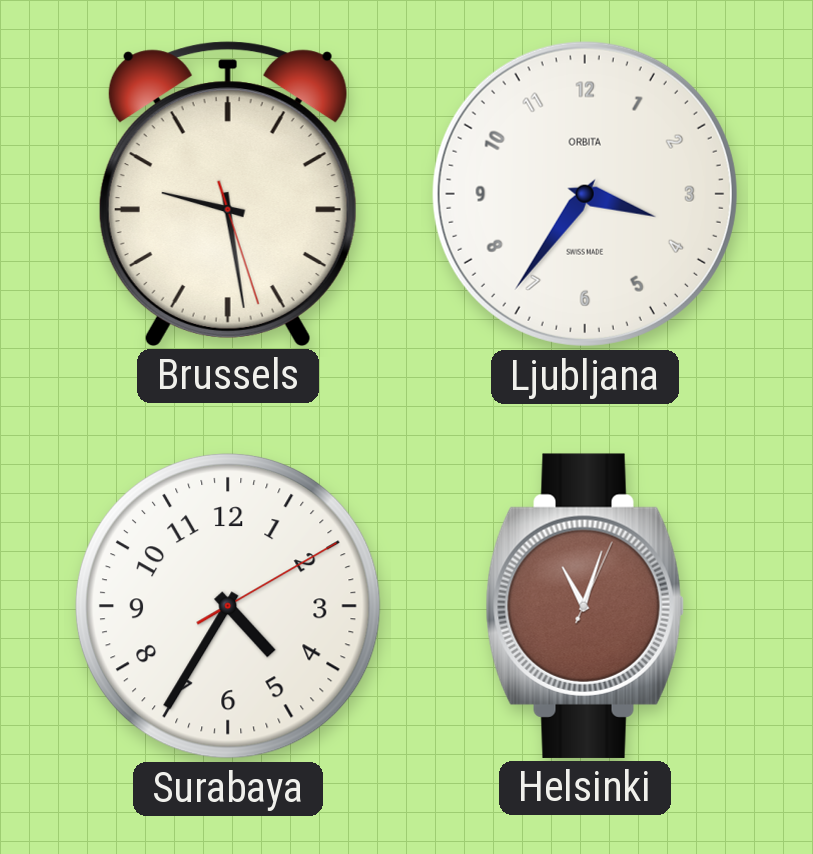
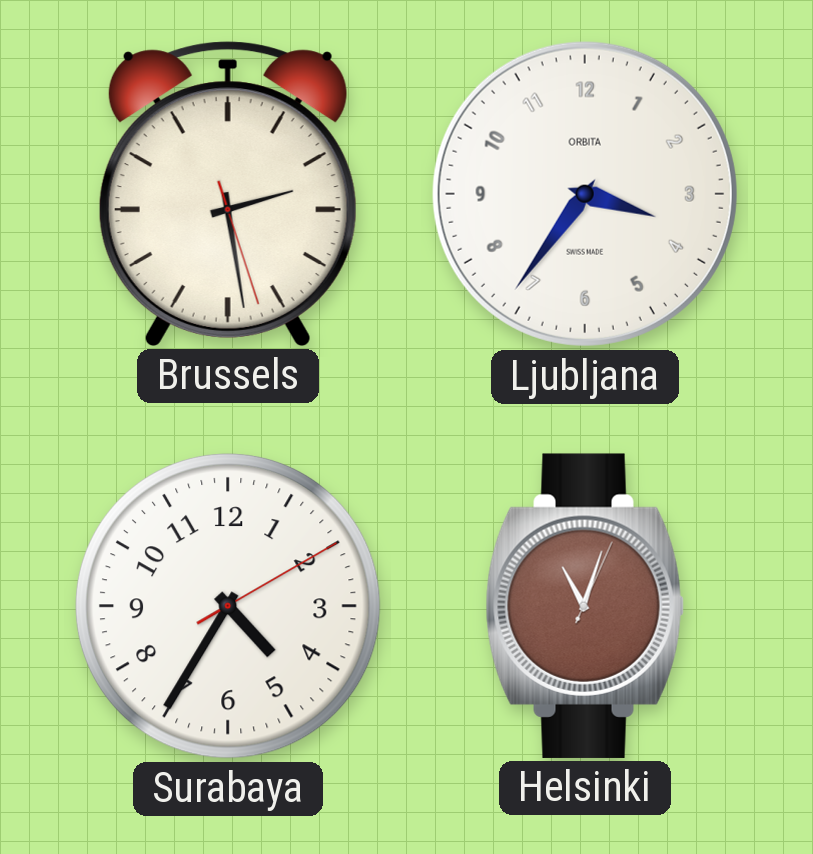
Brussels: 9:28 -> 2:28 (228, 194)
